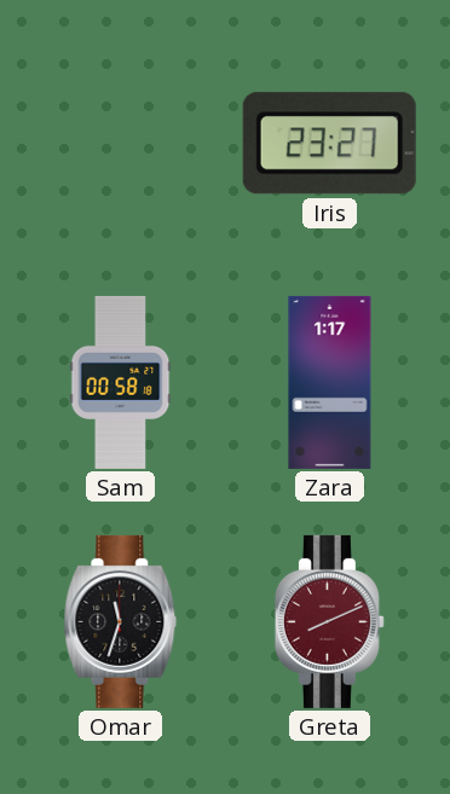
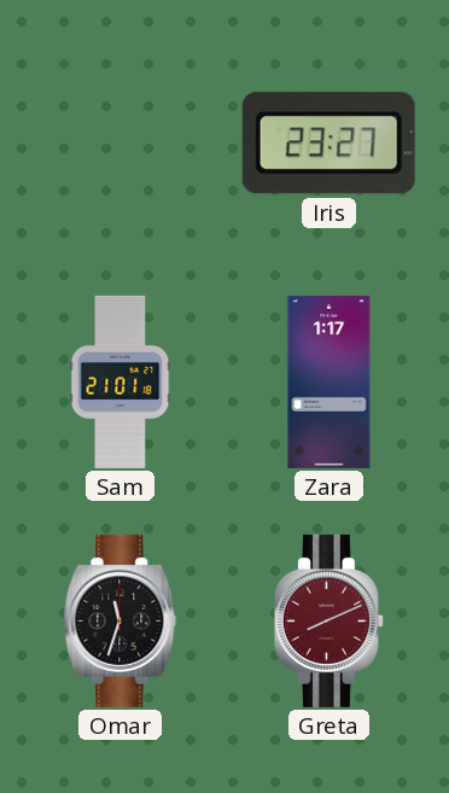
Sam: 00:58 -> 21:01 (121, 381)
